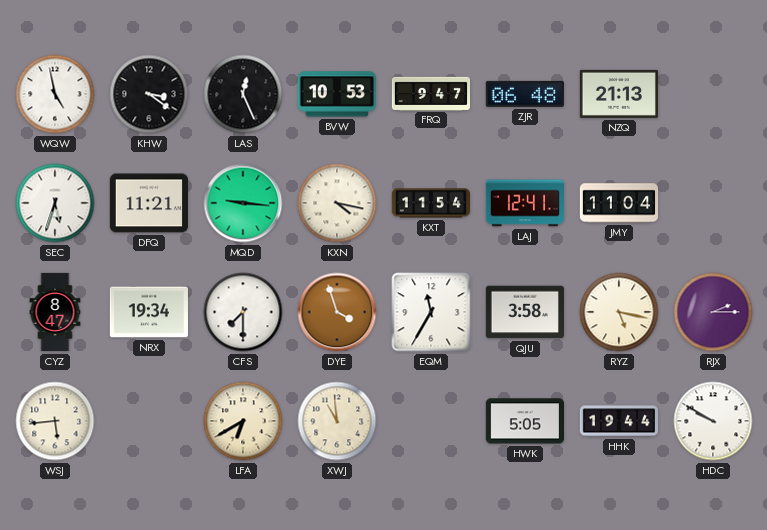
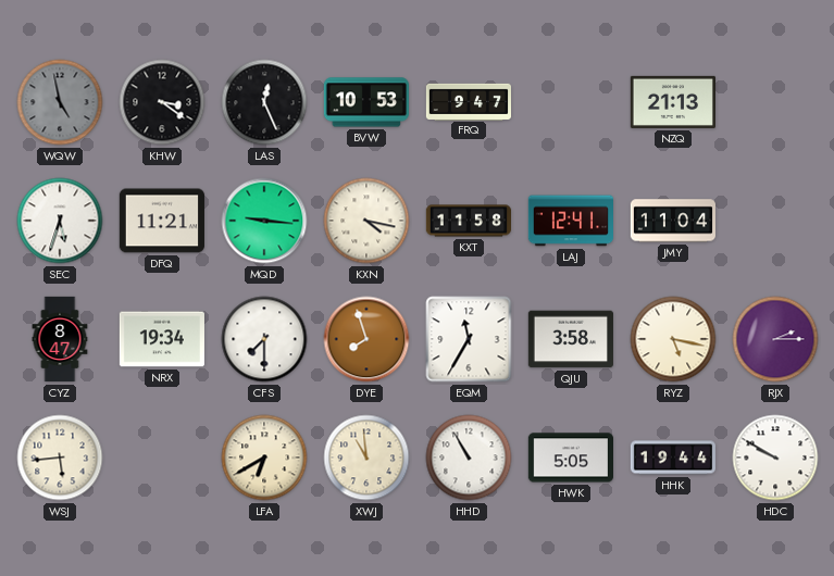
WQW dial: white -> grey (60, 102)
ZJR: 06:48 -> none (525, 94)
KXT: 11:54 -> 11:58 (468, 221)
DYE: 3:57 -> 7:57 (366, 339)
HHD: none -> 10:55 (469, 458)
